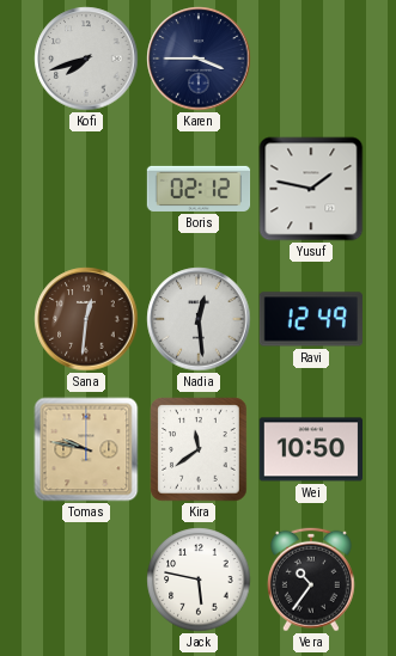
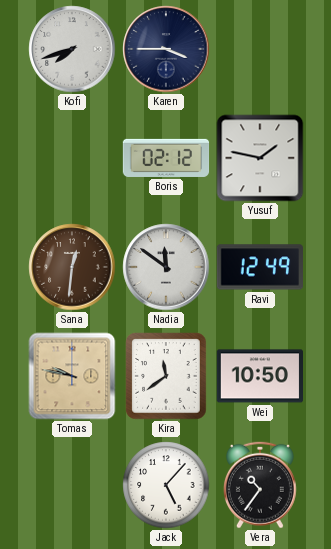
Nadia: 12:29 -> 11:51 (166, 267)
Jack: 5:47 -> 5:07 (166, 485)
